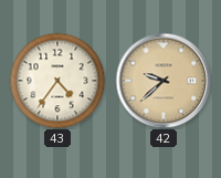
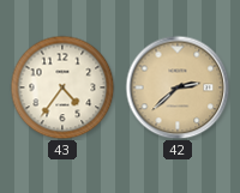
42: 9:38 -> 2:38 (178, 88)
